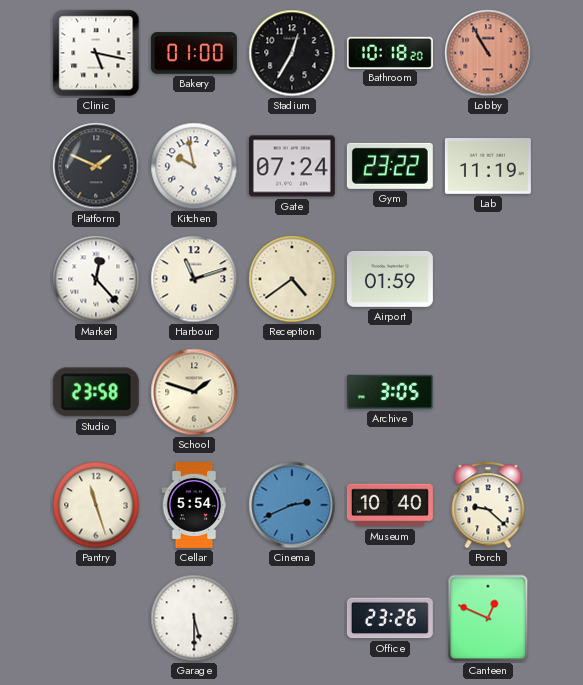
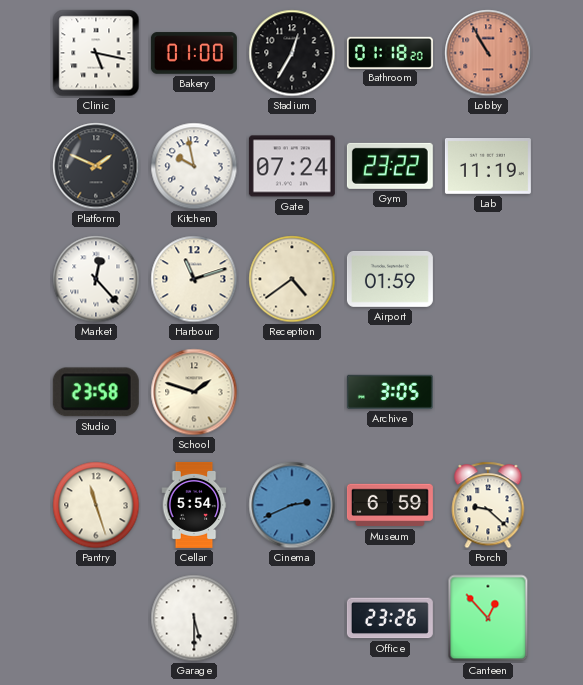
Bathroom: 10:18 -> 01:18 (390, 52)
Museum: 10:40 -> 6:59 (390, 505)
Canteen: 12:49 -> 12:53 (488, 618)
